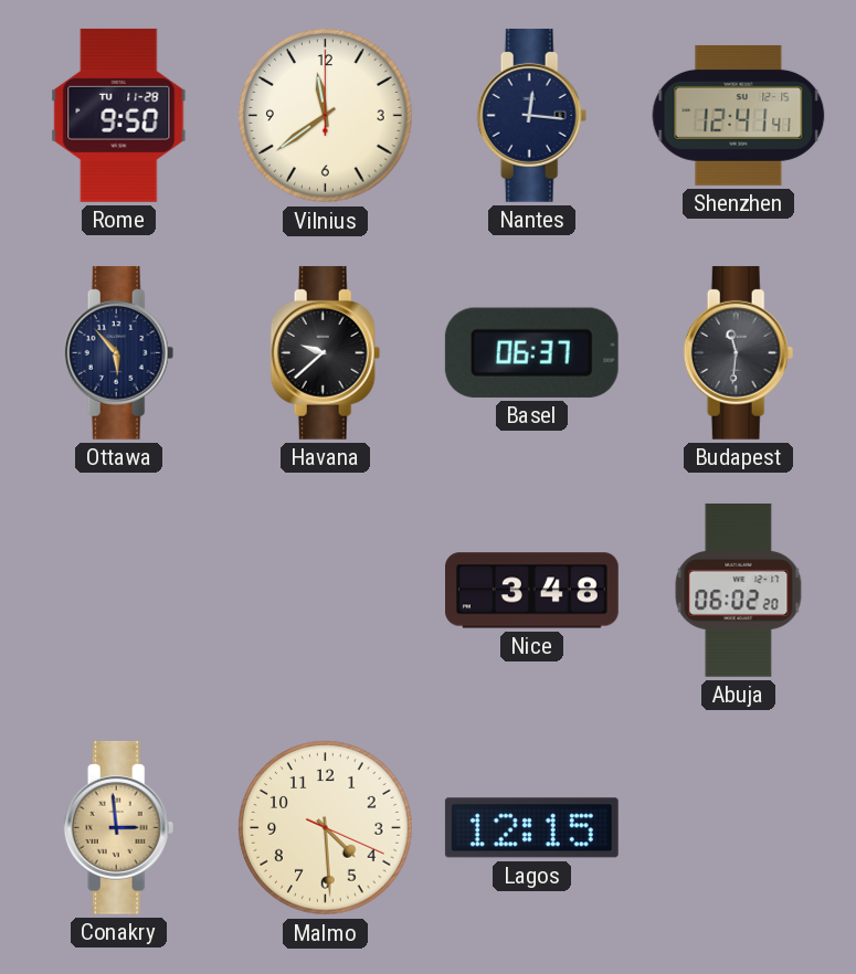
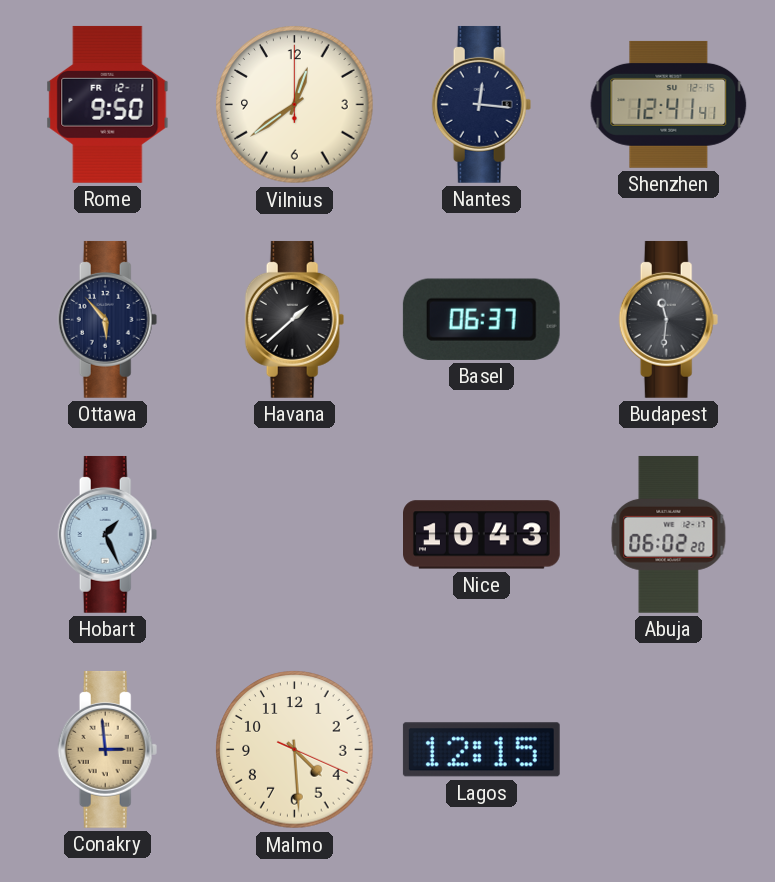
Rome date: TU 11-28 -> FR 12-1 (108, 104)
Vilnius: 11:39 -> 12:39 (295, 105)
Havana: 9:38 -> 1:38 (295, 319)
Hobart: none -> 1:26 (108, 534)
Nice: 3:48 -> 10:43 (482, 535)
